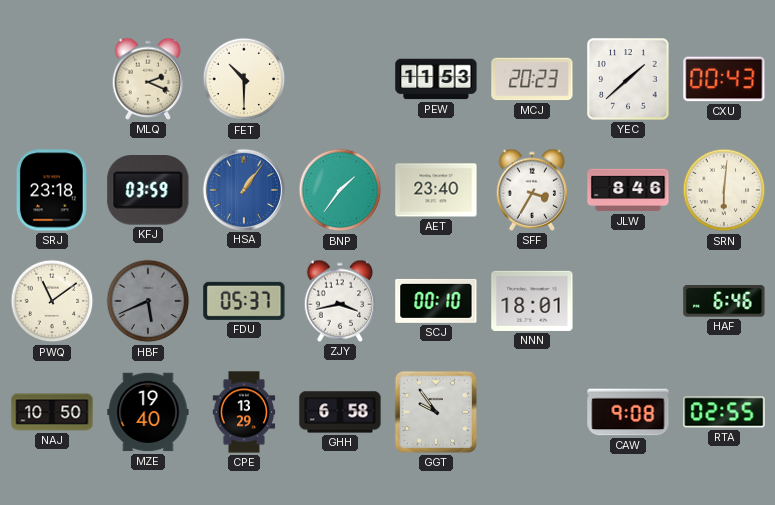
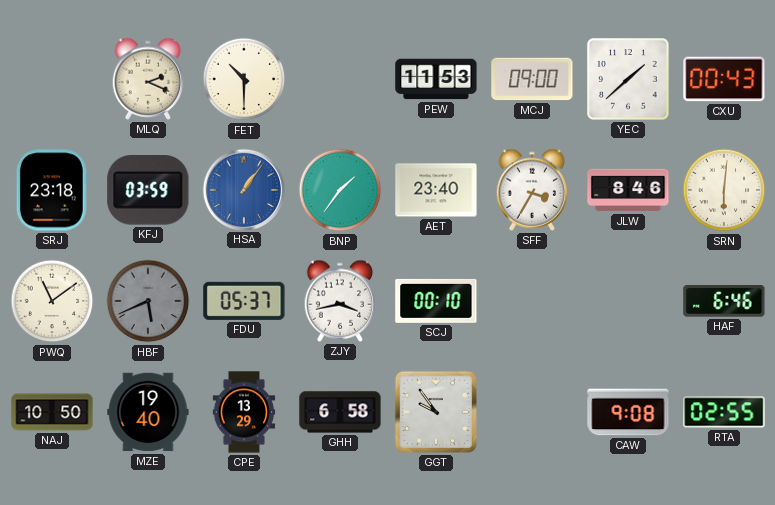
MCJ: 20:23 -> 09:00 (532, 79)
NNN: 18:01 -> none (532, 301)
